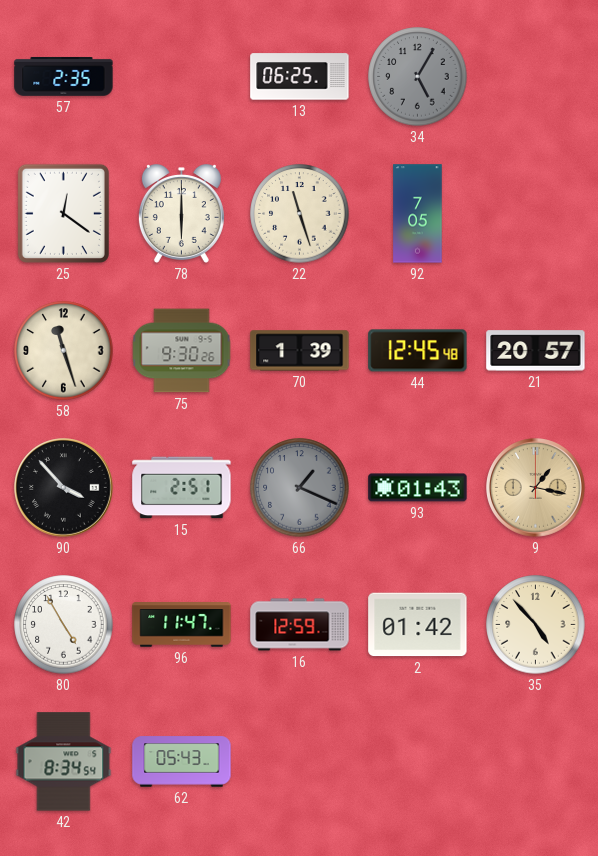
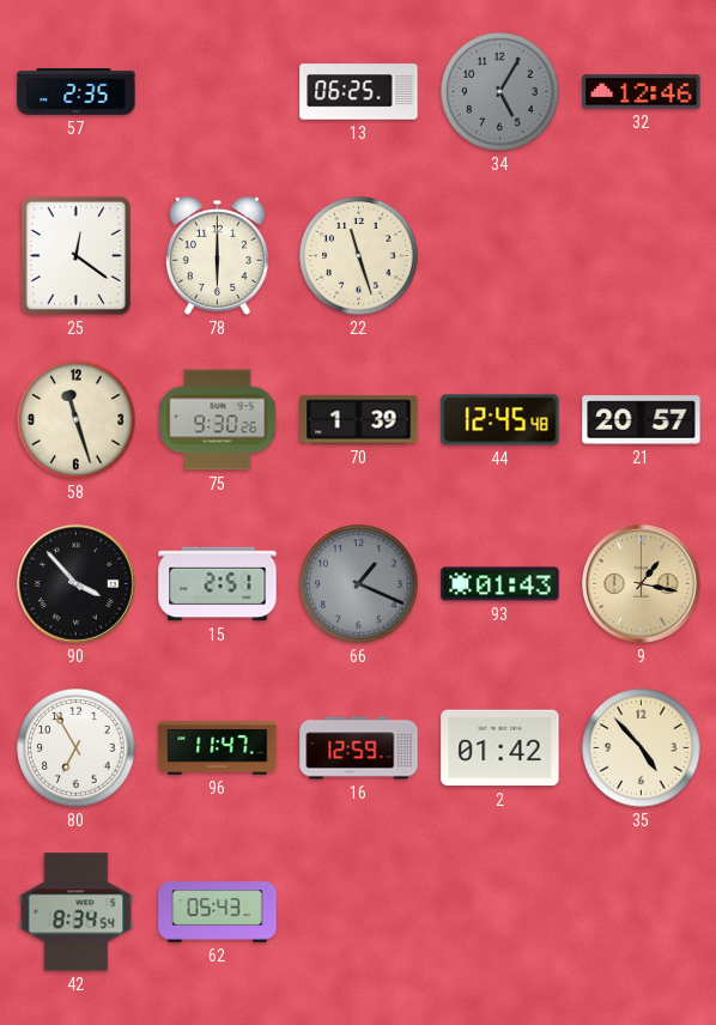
32: none -> 12:46 (642, 92)
92: 7:05 -> none (418, 214)
80: 4:55 -> 6:55 (77, 748)
